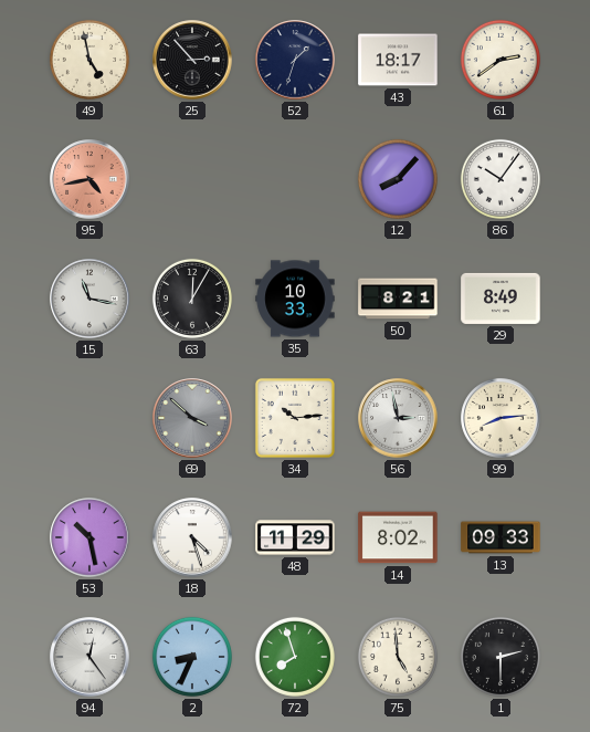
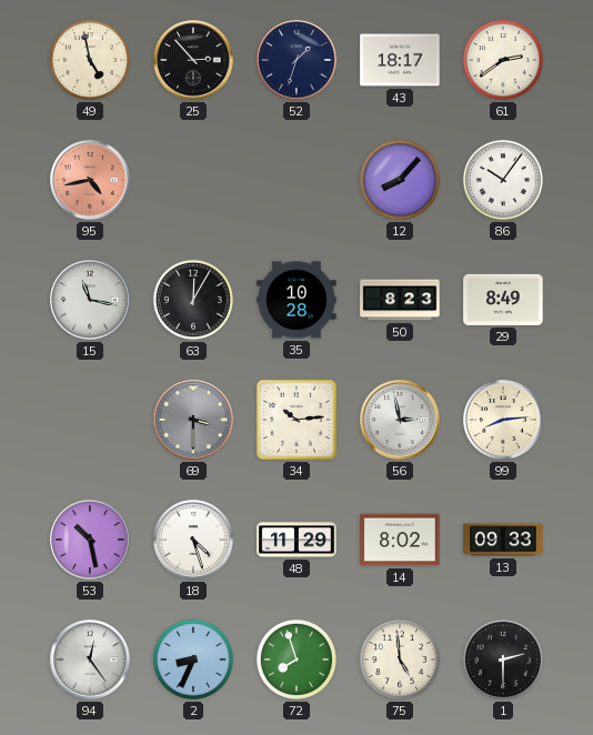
35: 10:33 -> 10:28 (296, 300)
50: 8:21 -> 8:23 (400, 300)
69: 3:52 -> 3:30 (193, 420)
